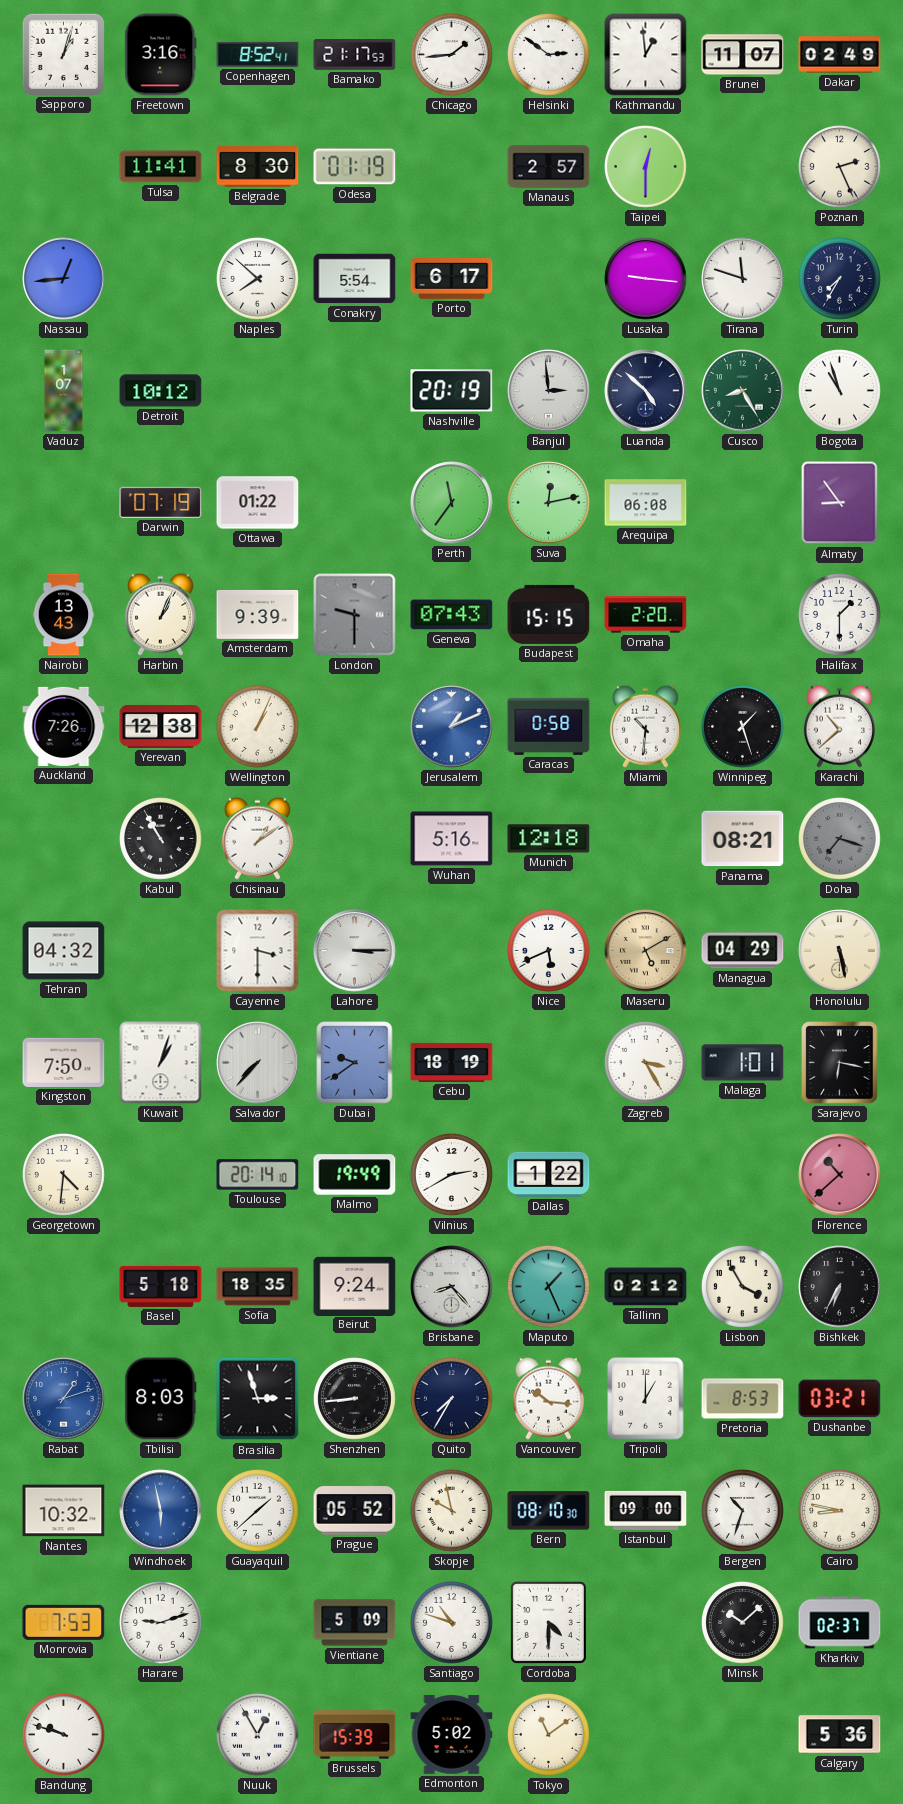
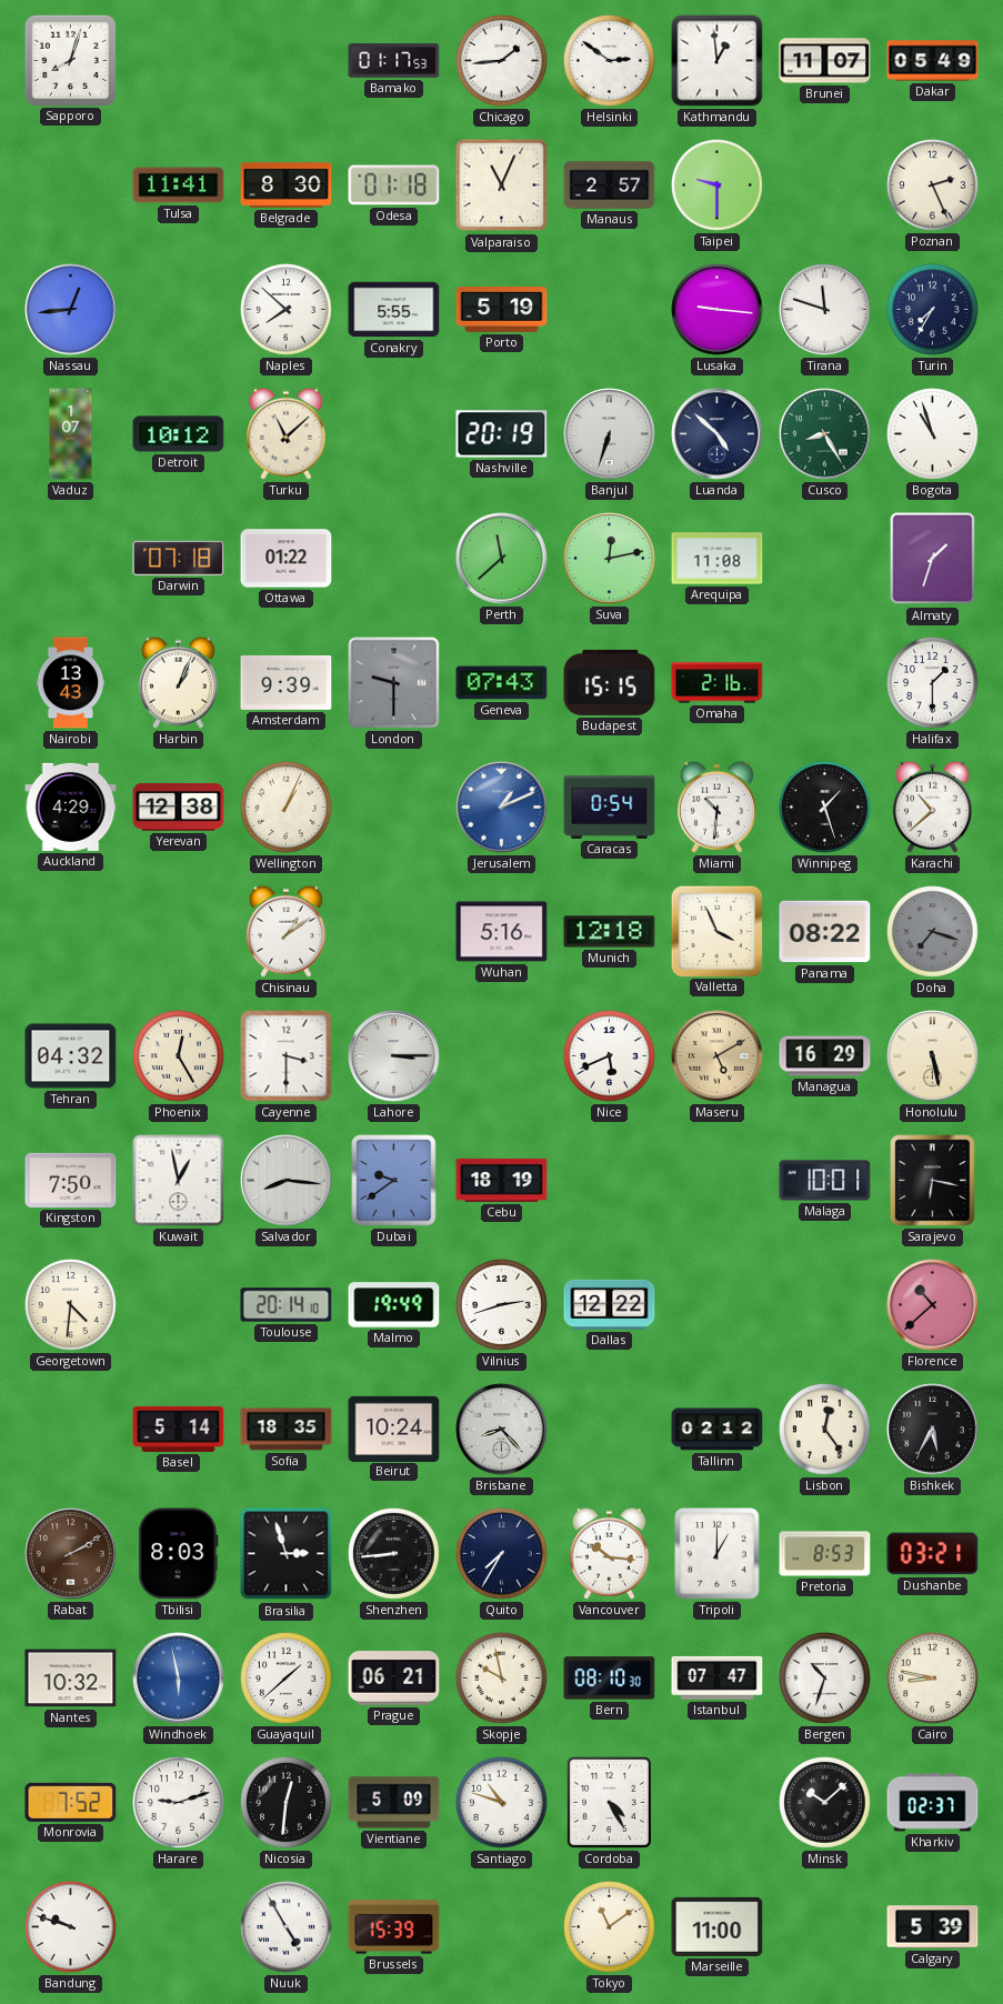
Sapporo: 1:03 -> 8:03 (70, 60)
Freetown: 3:16 -> none (161, 55)
Copenhagen: 8:52 -> none (258, 54)
Bamako: 21:17 -> 01:17 (394, 61)
Dakar: 02:49 -> 05:49 (933, 61)
Odesa: 01:19 -> 01:18 (394, 186)
Valparaiso: none -> 11:04 (502, 186)
Taipei: 12:30 -> 9:30 (718, 186)
Conakry: 5:54 -> 5:55 (394, 310)
Porto: 6:17 -> 5:19 (502, 310)
Turku: none -> 11:08 (285, 433)
Banjul: 2:59 -> 6:33 (610, 434)
Darwin: 07:19 -> 07:18 (179, 558)
Perth: 11:36 -> 11:38 (502, 559)
Arequipa: 06:08 -> 11:08 (718, 559)
Almaty: 8:54 -> 1:33 (933, 559)
Omaha: 2:20 -> 2:16 (718, 683)
Auckland: 7:26 -> 4:29 (71, 806)
Caracas: 0:58 -> 0:54 (610, 806)
Kabul: 10:55 -> none (161, 839)
Valletta: none -> 3:56 (716, 931)
Panama: 08:21 -> 08:22 (825, 932)
Phoenix: none -> 12:25 (179, 1056)
Managua: 04:29 -> 16:29 (825, 1056)
Kuwait: 1:03 -> 12:58 (179, 1181)
Salvador: 7:37 -> 8:16 (287, 1181)
Zagreb: 3:25 -> none (646, 1063)
Malaga: 1:01 -> 10:01 (825, 1181)
Vilnius: 2:40 -> 2:42 (502, 1305)
Dallas: 1:22 -> 12:22 (610, 1304)
Basel: 5:18 -> 5:14 (179, 1429)
Beirut: 9:24 -> 10:24 (394, 1429)
Maputo: 1:26 -> none (549, 1287)
Lisbon: 3:55 -> 12:24 (825, 1430)
Bishkek: 6:35 -> 5:35 (933, 1430)
Rabat: 1:12 -> 2:10 (71, 1554)
Rabat dial: blue -> brown (71, 1554)
Prague: 05:52 -> 06:21 (394, 1679)
Istanbul: 09:00 -> 07:47 (718, 1677)
Monrovia: 7:53 -> 7:52 (71, 1802)
Nicosia: none -> 12:31 (287, 1803)
Cordoba: 4:30 -> 4:25 (609, 1802)
Nuuk: 12:55 -> 4:55 (287, 1927)
Edmonton: 5:02 -> none (452, 1735)
Marseille: none -> 11:00 (718, 1926)
Calgary: 5:36 -> 5:39 (933, 1927)
